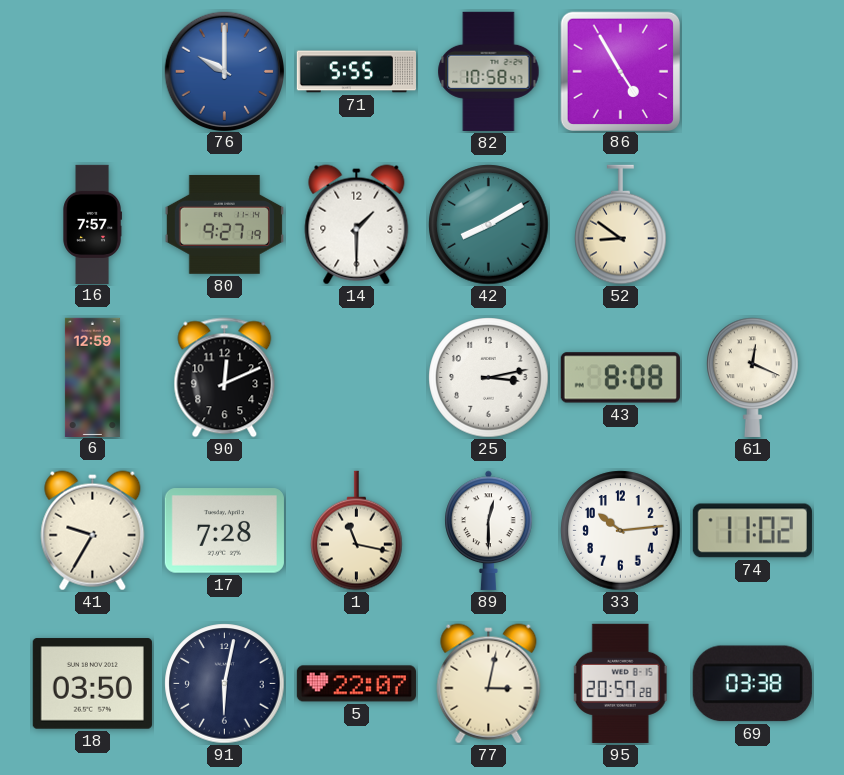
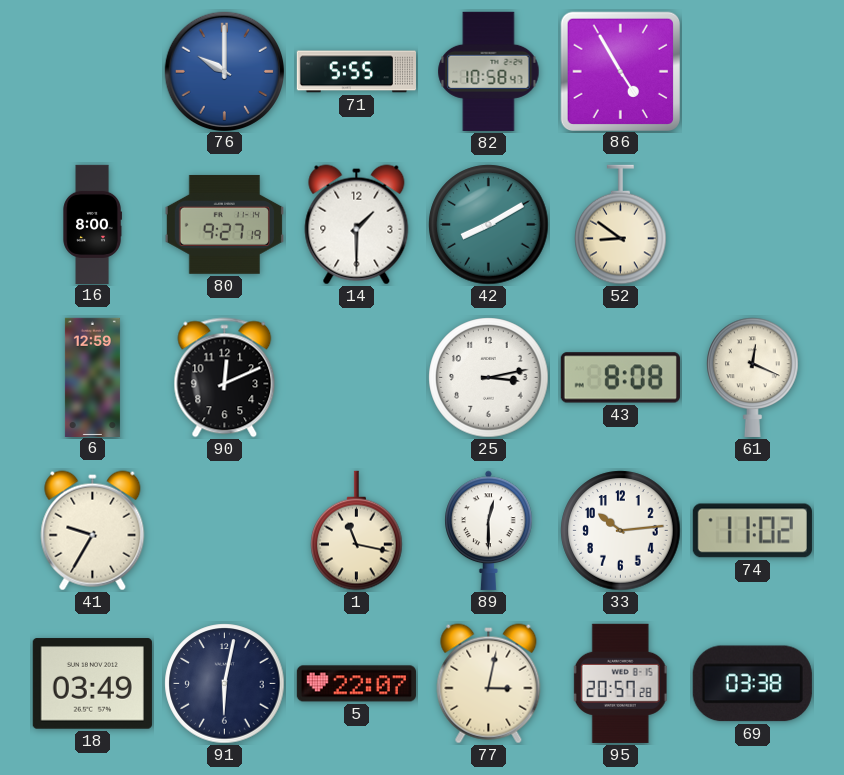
16: 7:57 -> 8:00 (92, 224)
17: 7:28 -> none (224, 531)
18: 03:50 -> 03:49 (92, 684)
